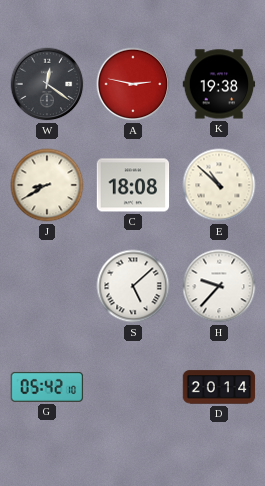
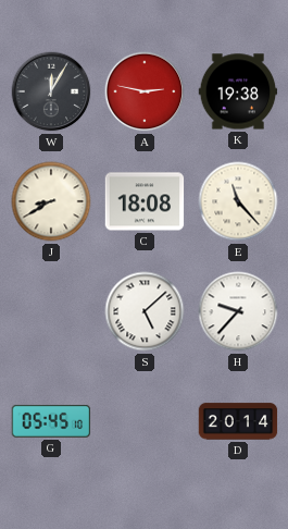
W: 12:21 -> 12:05 (51, 91)
E: 10:52 -> 11:23 (238, 201)
G: 05:42 -> 05:45 (51, 421)
